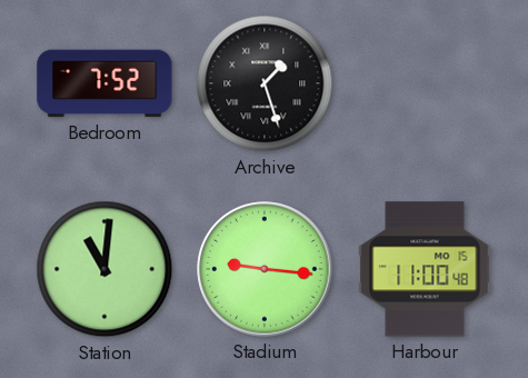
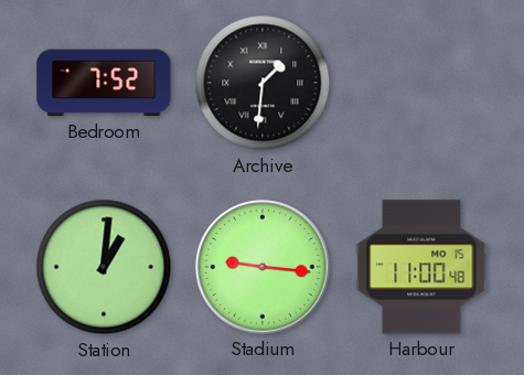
Archive: 1:27 -> 1:31 (263, 83)
Station: 11:01 -> 1:01 (104, 267)
